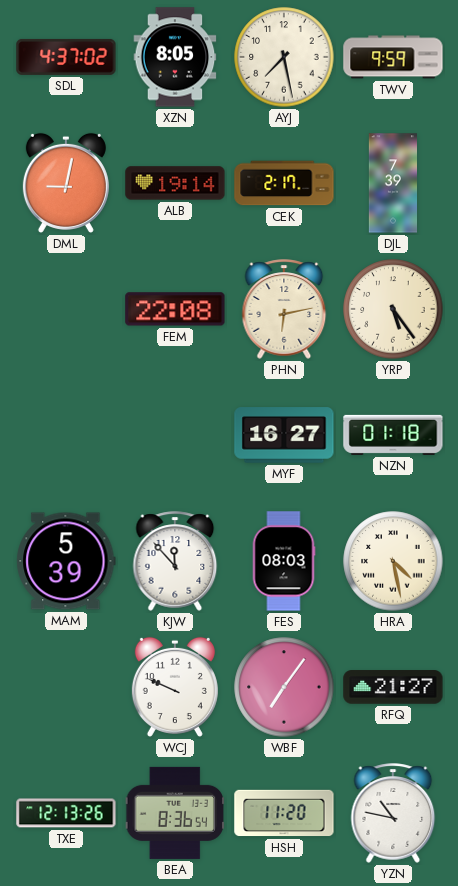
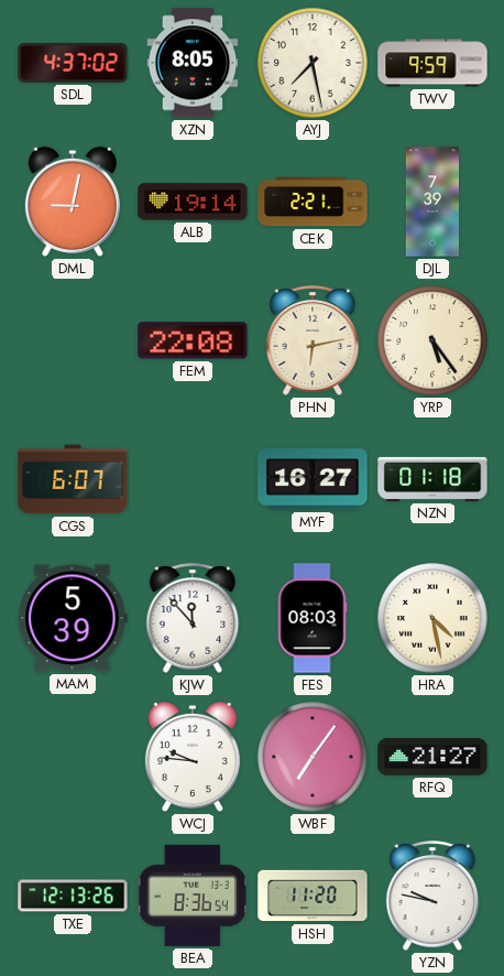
CEK: 2:17 -> 2:21 (313, 202)
CGS: none -> 6:07 (73, 479)
WCJ: 9:49 -> 9:46 (193, 757)
YZN: 10:47 -> 9:47 (432, 896)
